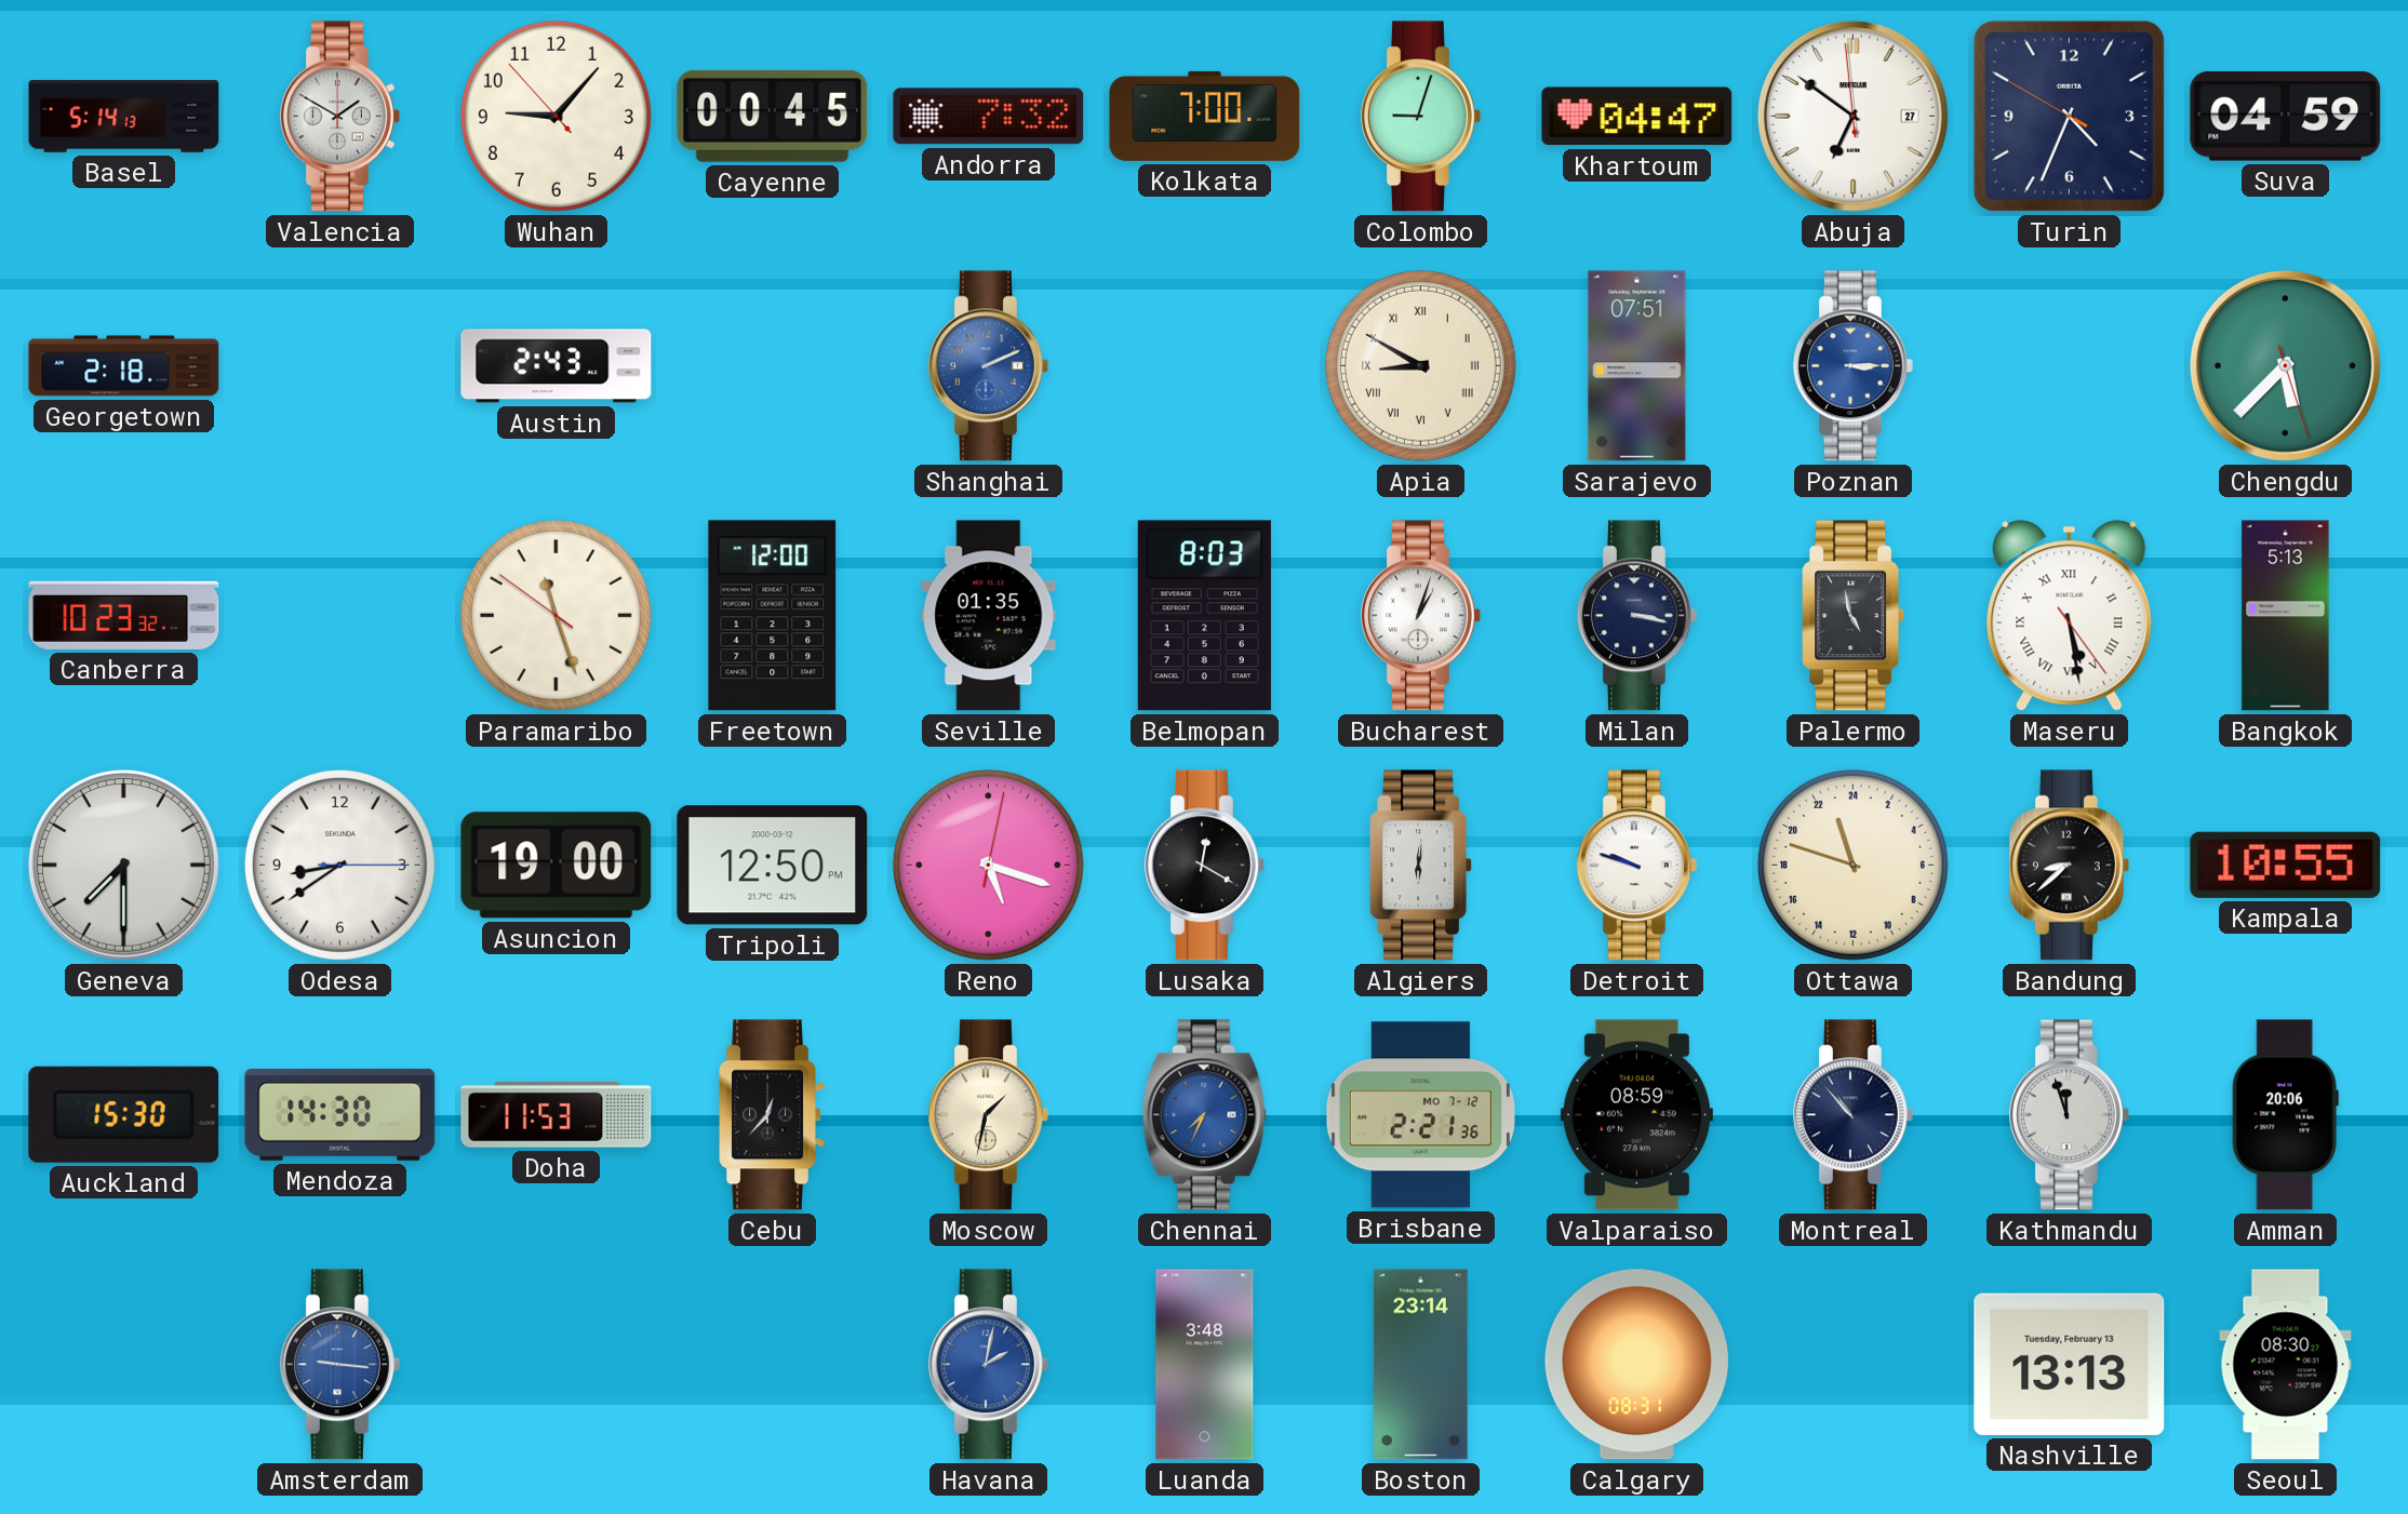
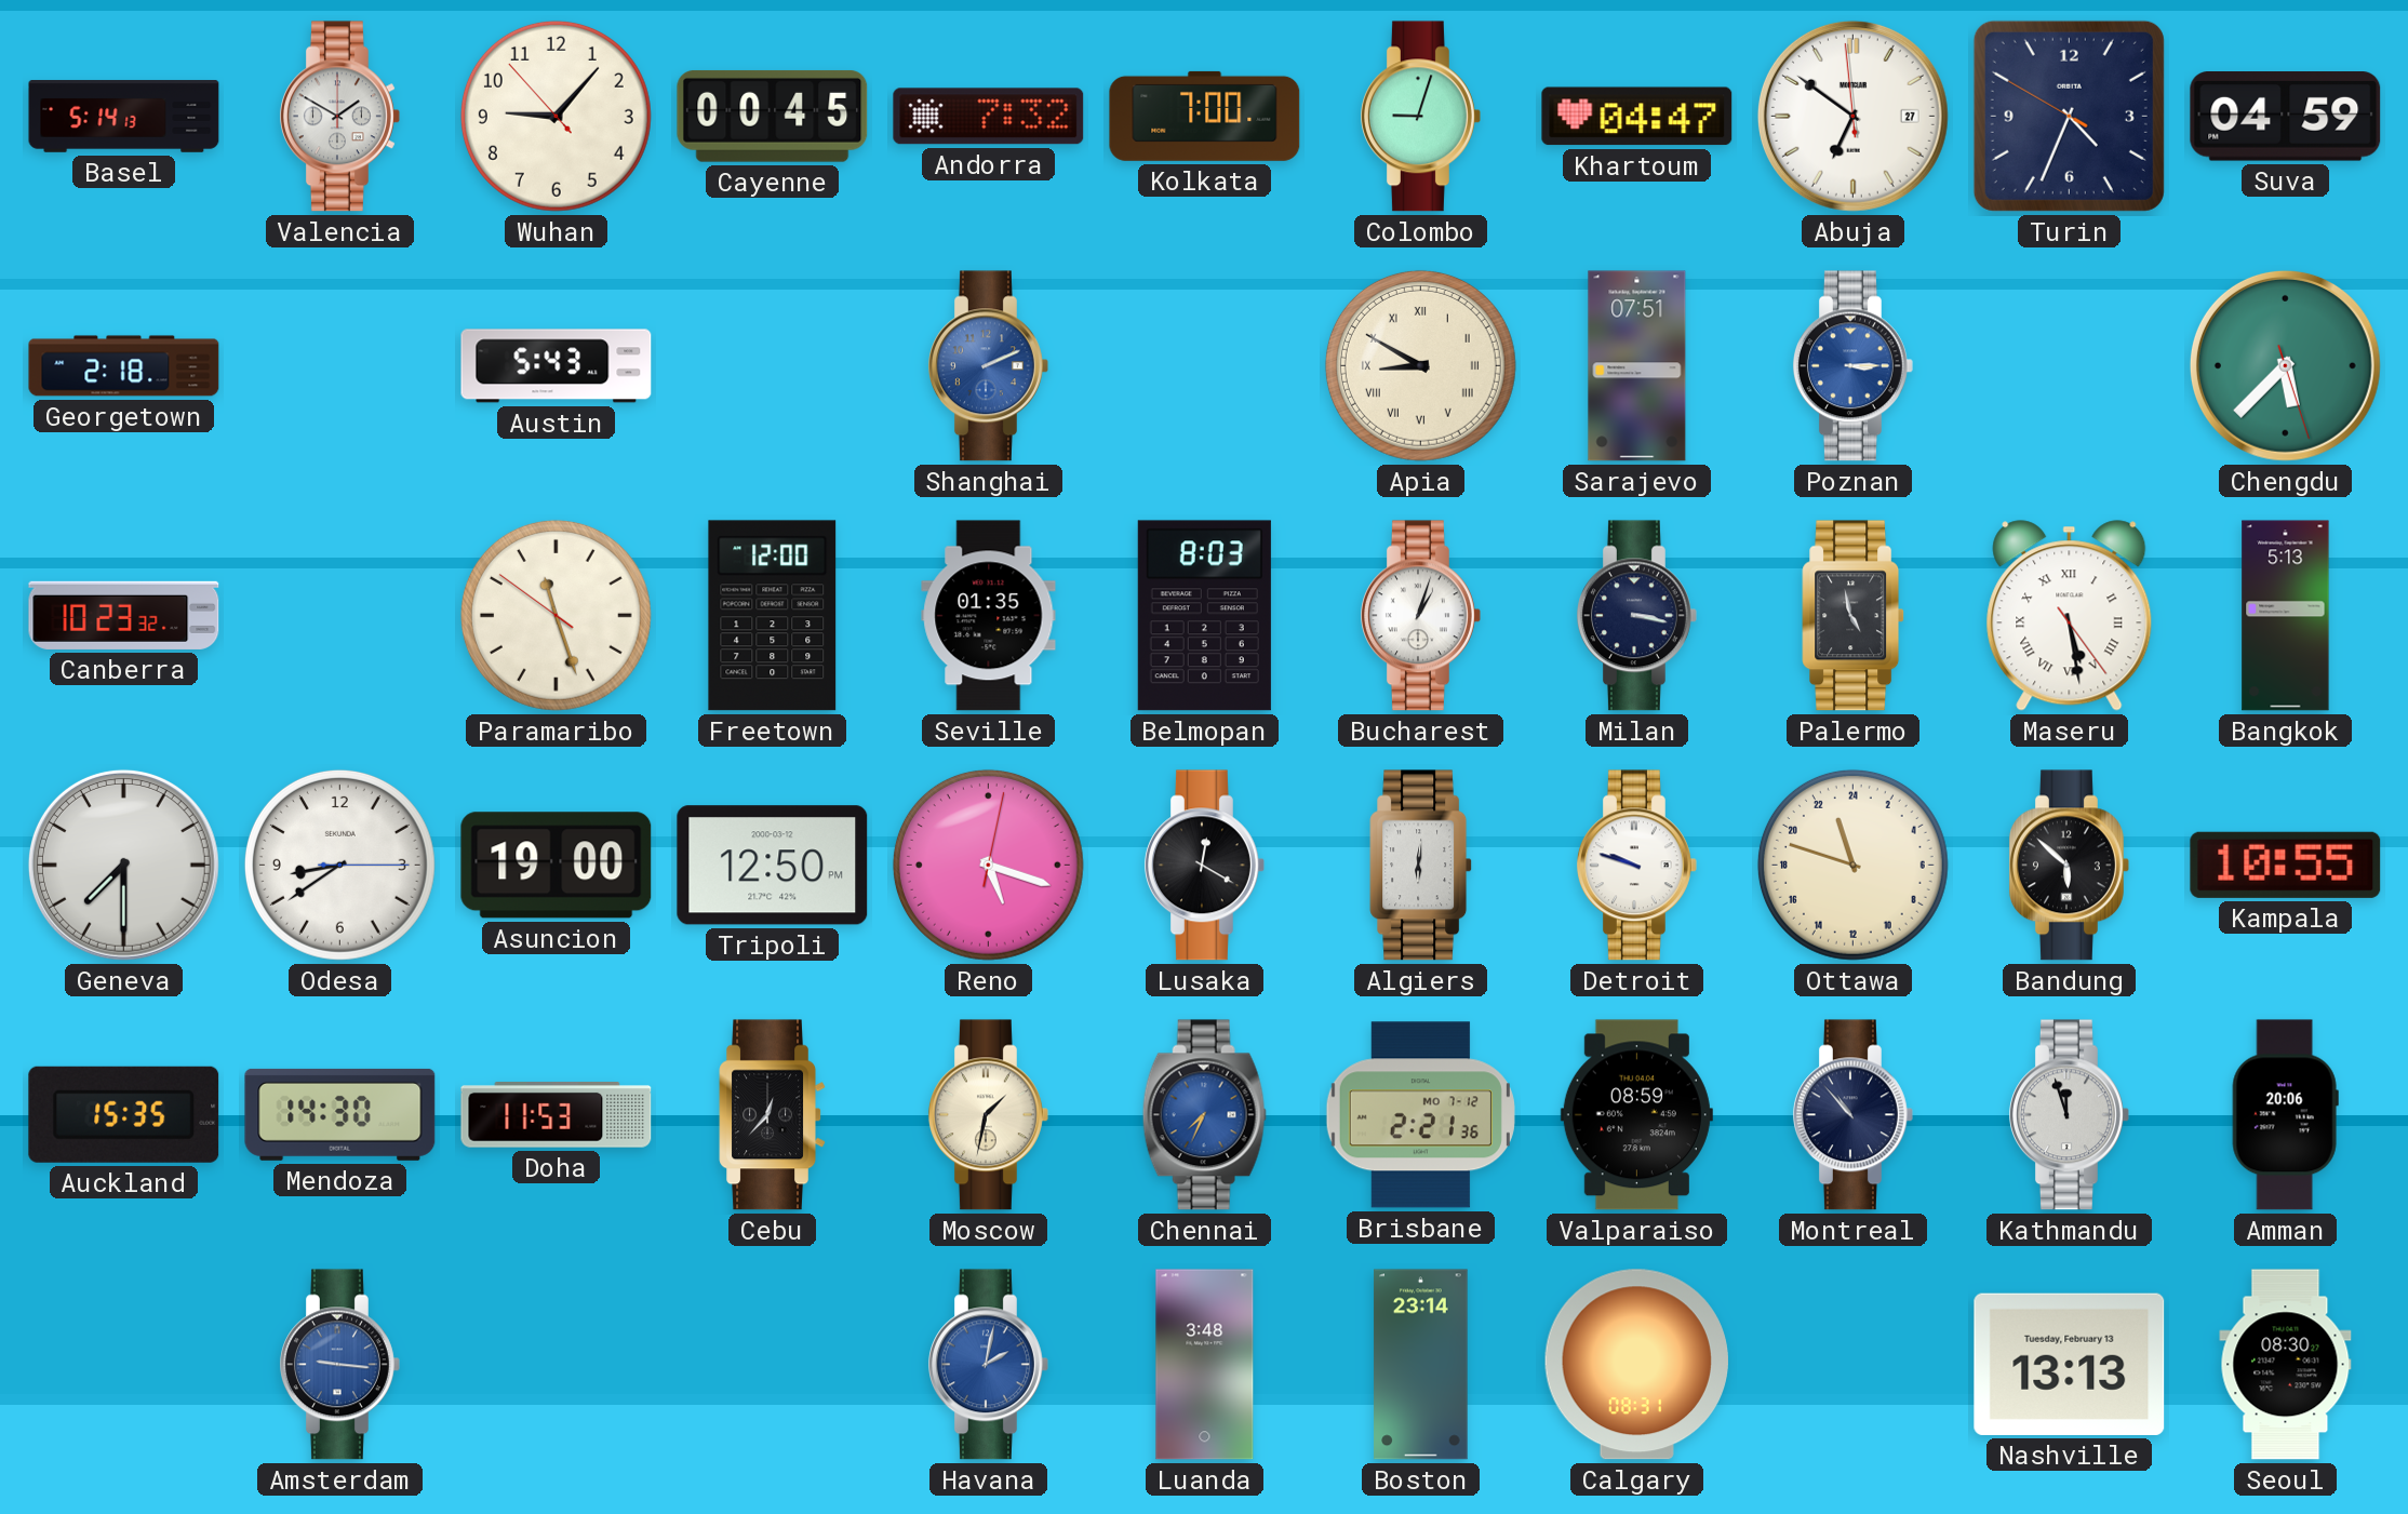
Austin: 2:43 -> 5:43 (557, 366)
Bandung: 8:38 -> 5:52 (2069, 866)
Auckland: 15:30 -> 15:35 (124, 1114)
